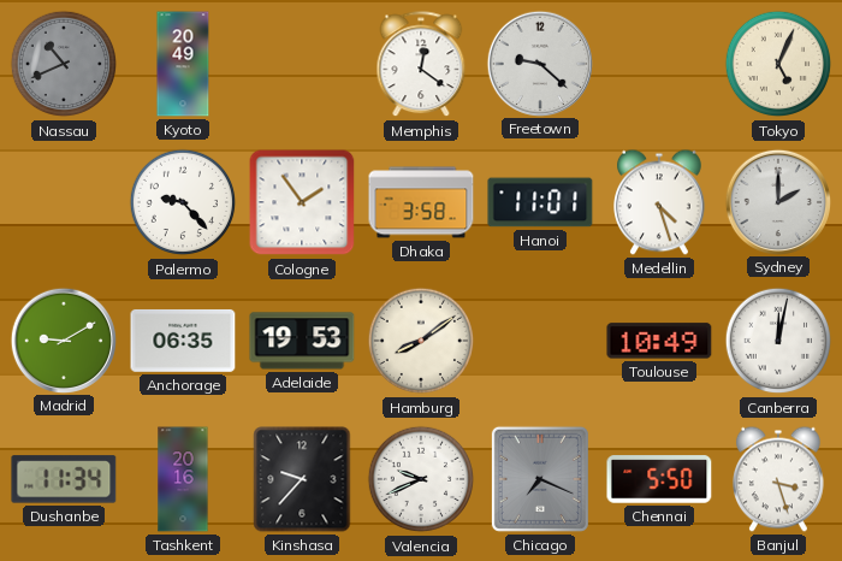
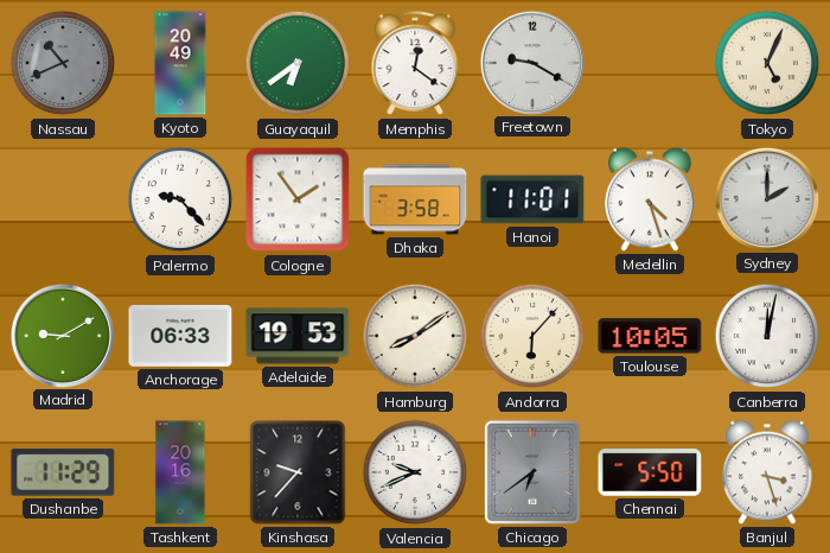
Guayaquil: none -> 6:39 (298, 63)
Freetown: 9:22 -> 9:20 (531, 62)
Anchorage: 06:35 -> 06:33 (180, 336)
Andorra: none -> 6:07 (532, 336)
Toulouse: 10:49 -> 10:05 (650, 336)
Dushanbe: 11:34 -> 11:29 (63, 472)
Chicago: 7:19 -> 6:39 (532, 472)
